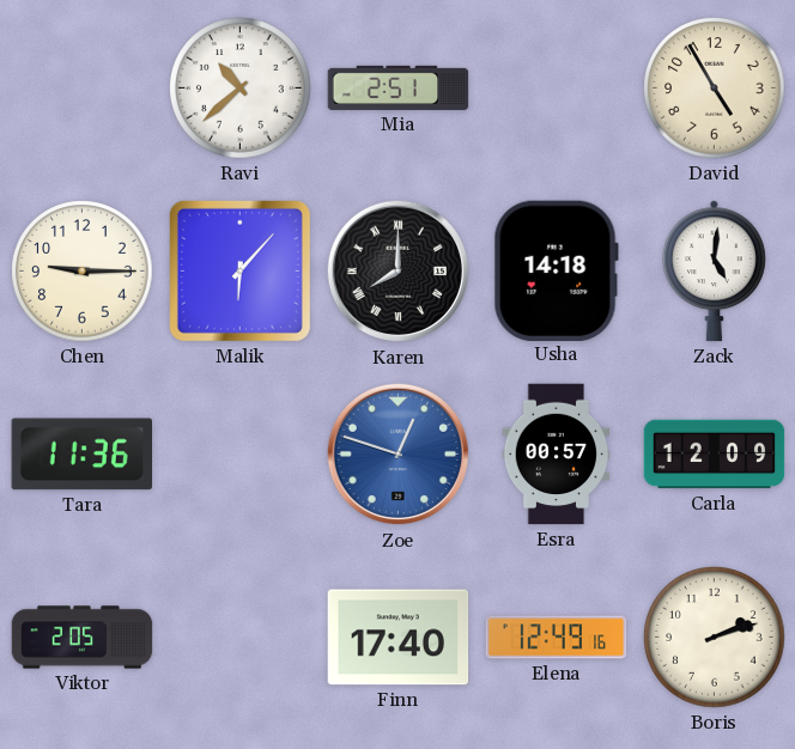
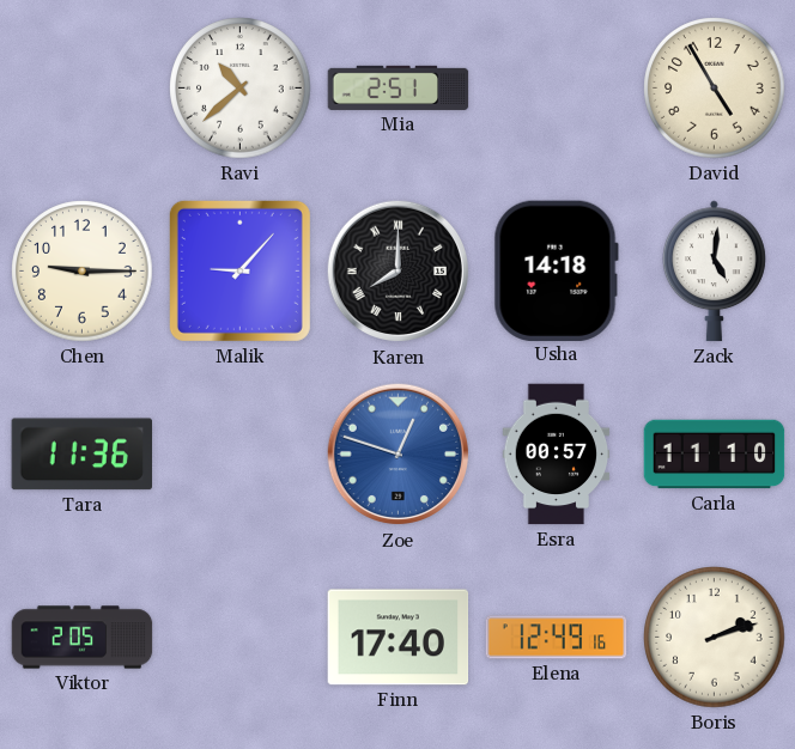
Malik: 6:07 -> 9:07 (239, 270)
Carla: 12:09 -> 11:10 (715, 455)
